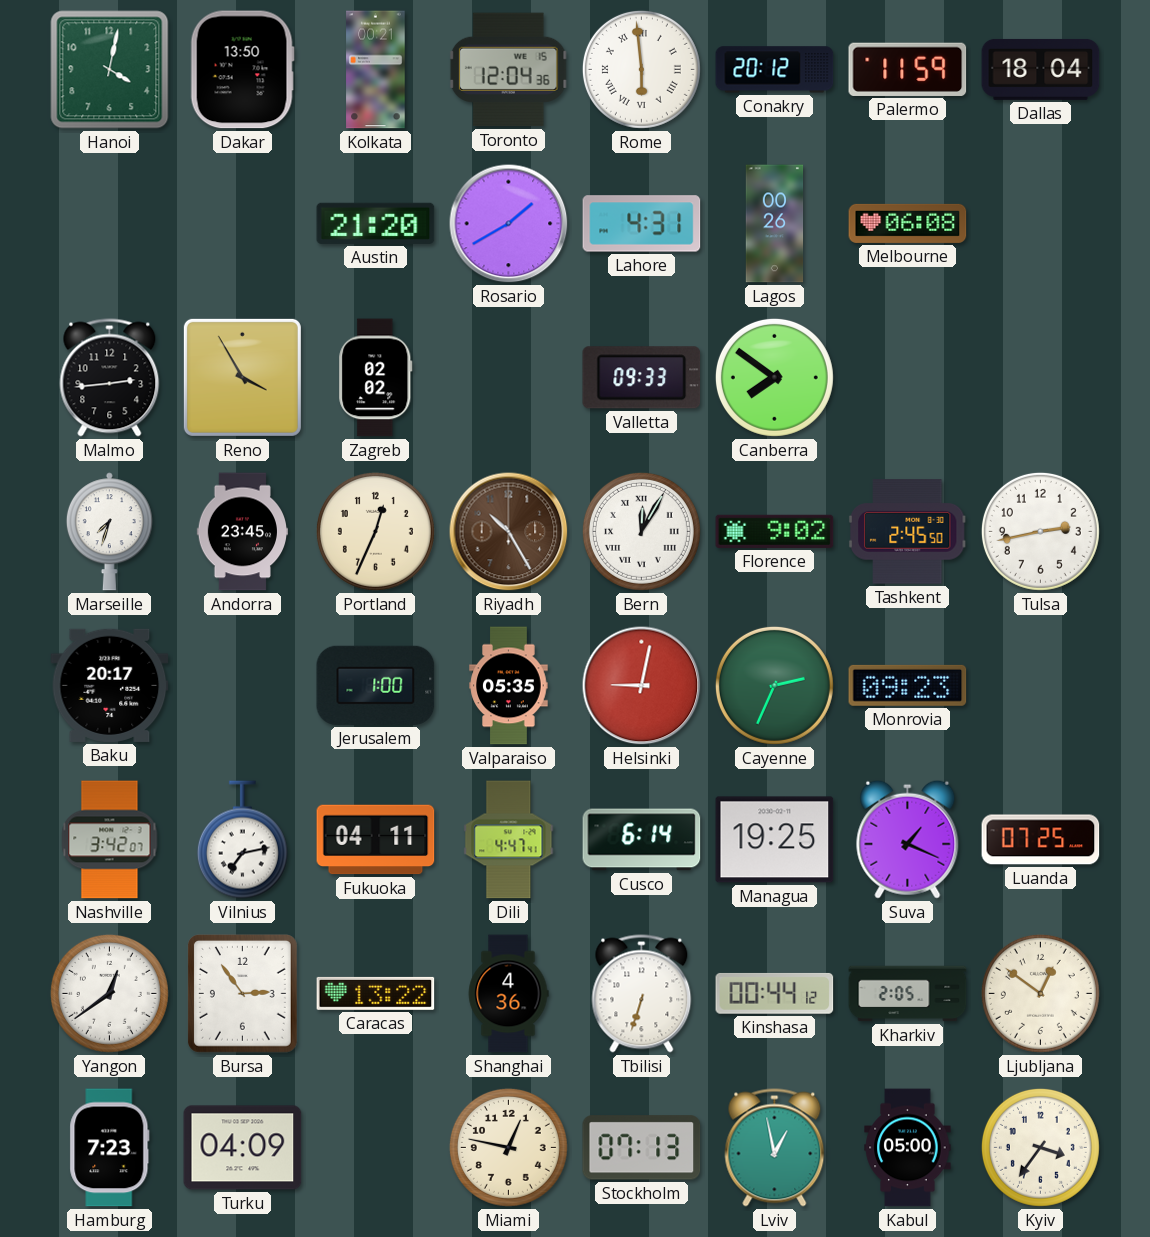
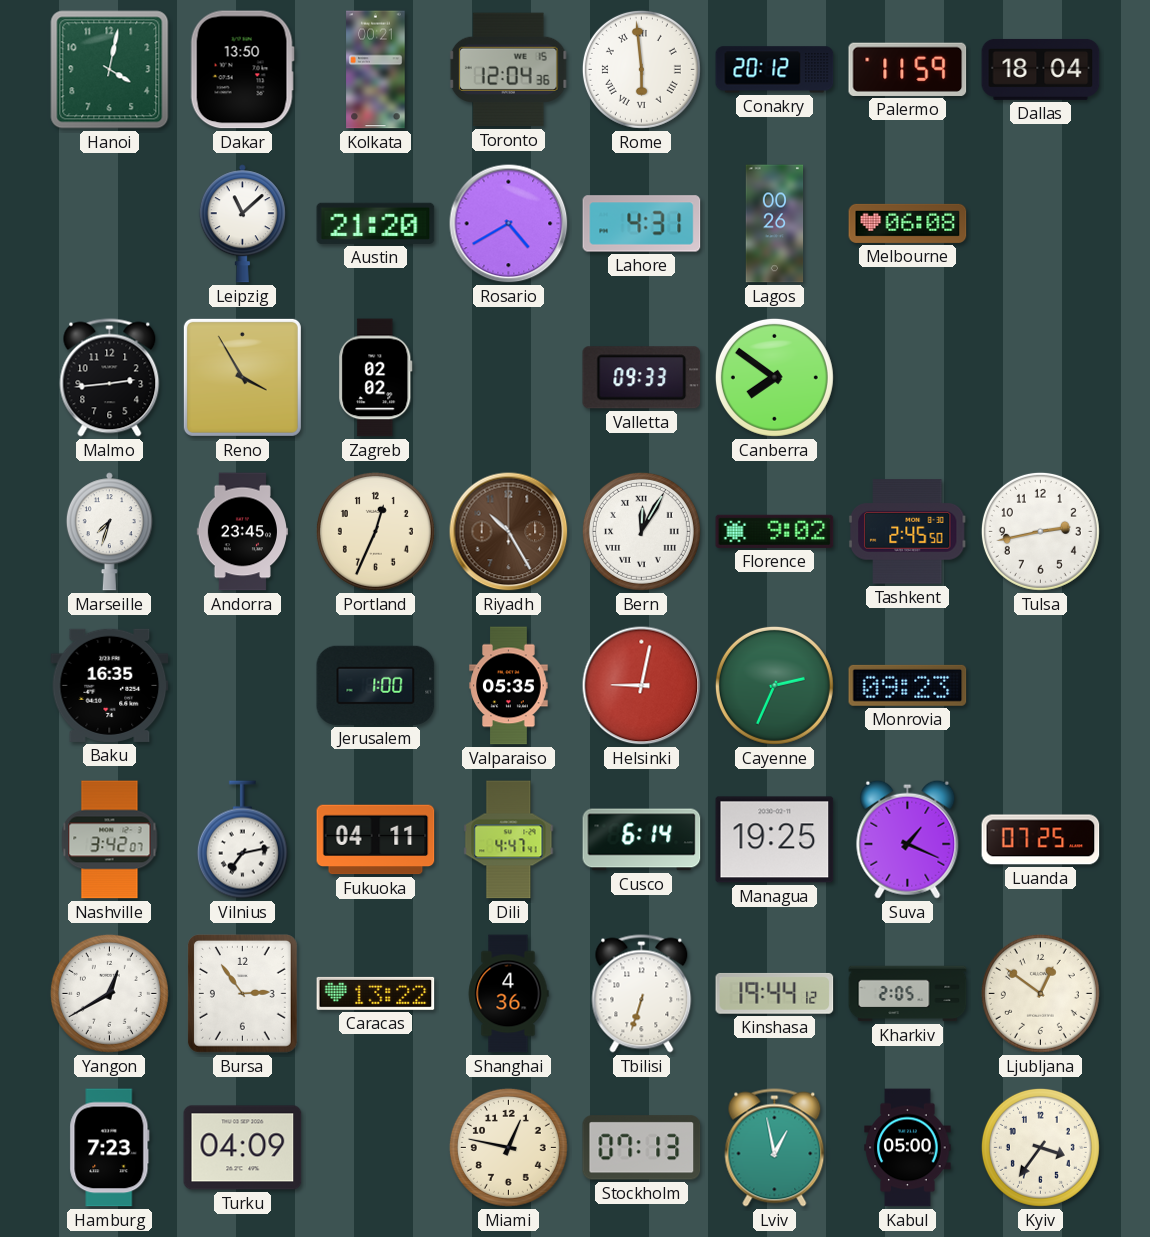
Leipzig: none -> 11:08 (242, 224)
Rosario: 1:40 -> 4:40 (509, 224)
Baku: 20:17 -> 16:35 (110, 685)
Yangon: 12:39 -> 12:40 (109, 993)
Kinshasa: 00:44 -> 19:44 (775, 993)
